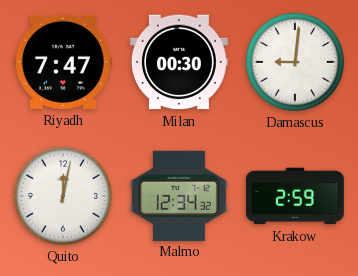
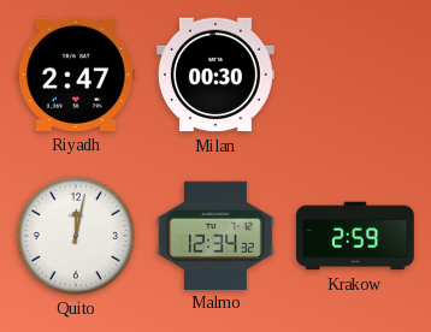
Riyadh: 7:47 -> 2:47 (76, 75)
Damascus: 9:01 -> none (295, 62)
